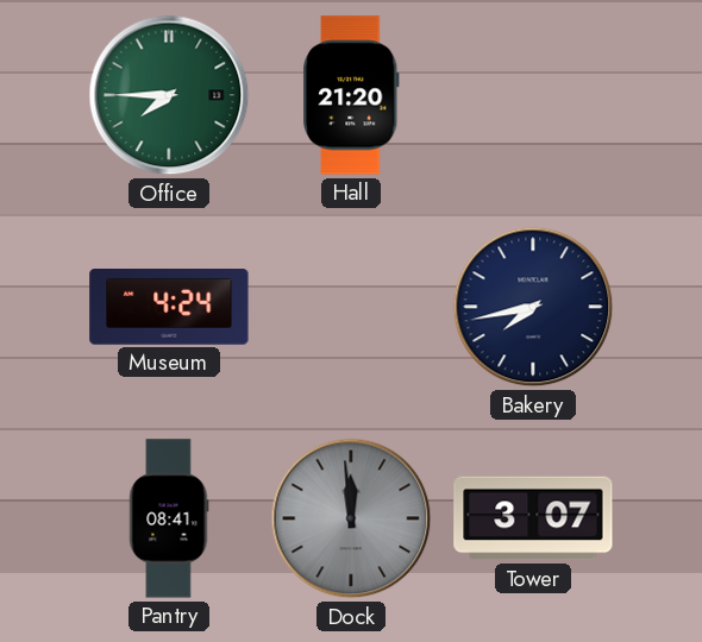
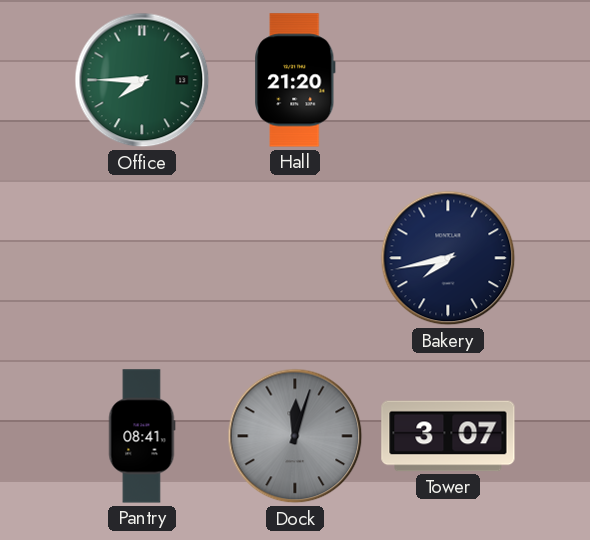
Museum: 4:24 -> none (169, 308)
Dock: 11:59 -> 12:03 (295, 436)
